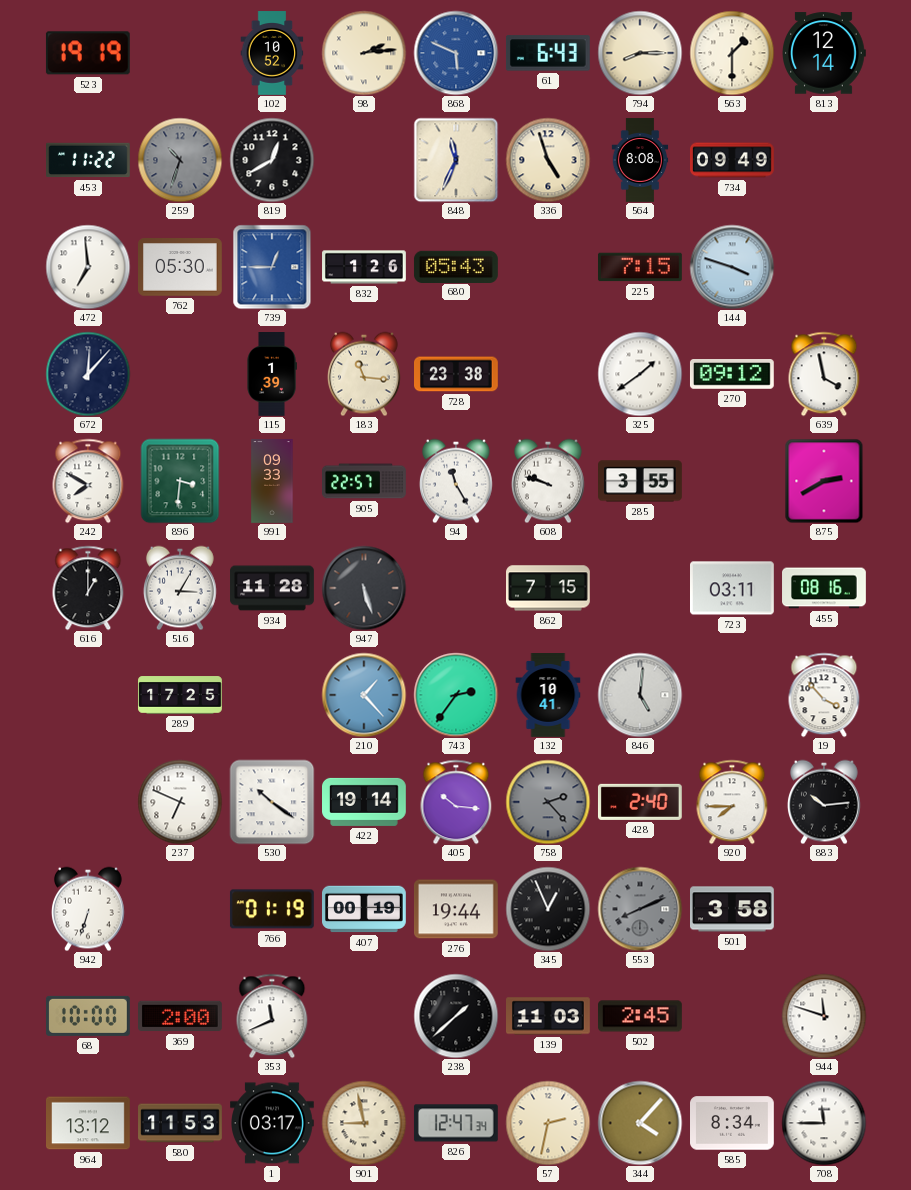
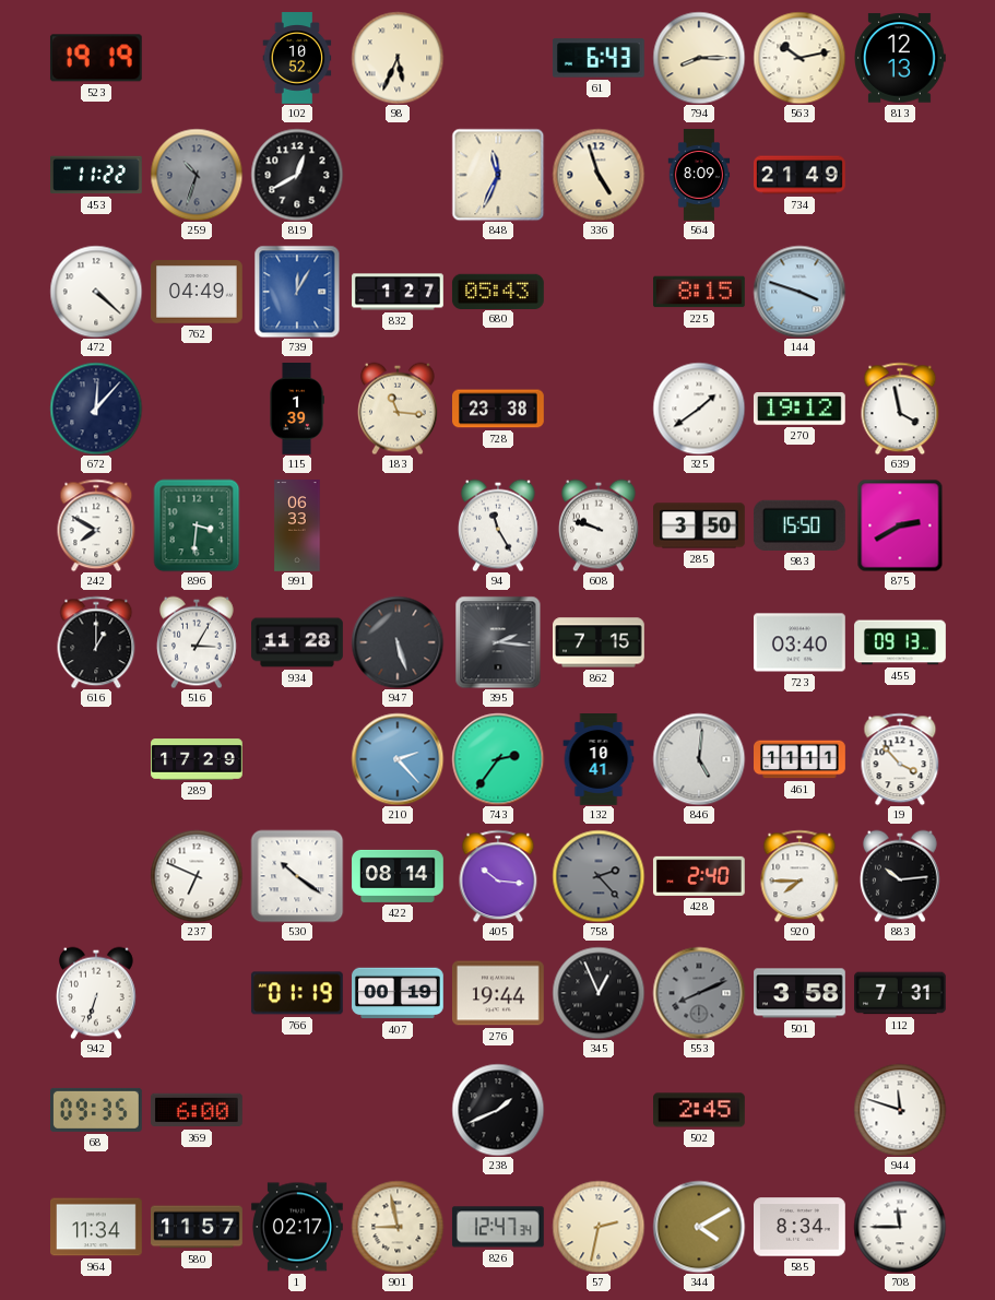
98: 2:14 -> 5:34 (398, 58)
868: 5:49 -> none (456, 53)
563: 1:30 -> 10:13 (799, 58)
813: 12:14 -> 12:13 (900, 58)
564: 8:08 -> 8:09 (699, 175)
734: 09:49 -> 21:49 (801, 175)
472: 6:59 -> 4:22 (96, 292)
762: 05:30 -> 04:49 (198, 292)
739: 12:45 -> 12:05 (297, 292)
832: 1:26 -> 1:27 (398, 292)
225: 7:15 -> 8:15 (700, 292)
270: 09:12 -> 19:12 (799, 410)
991: 09:33 -> 06:33 (297, 525)
905: 22:57 -> none (365, 481)
285: 3:55 -> 3:50 (700, 525)
983: none -> 15:50 (799, 525)
395: none -> 2:16 (498, 642)
723: 03:11 -> 03:40 (801, 642)
455: 08:16 -> 09:13 (900, 642)
289: 17:25 -> 17:29 (197, 759)
210: 1:23 -> 2:23 (398, 759)
461: none -> 11:11 (801, 759)
422: 19:14 -> 08:14 (399, 876)
112: none -> 7:31 (901, 993)
68: 10:00 -> 09:35 (96, 1110)
369: 2:00 -> 6:00 (198, 1110)
353: 11:41 -> none (272, 1016)
238: 1:38 -> 1:41 (498, 1110)
139: 11:03 -> none (549, 1016)
964: 13:12 -> 11:34 (97, 1227)
580: 11:53 -> 11:57 (197, 1227)
1: 03:17 -> 02:17 (298, 1227)
344: 4:07 -> 4:10 (699, 1227)
